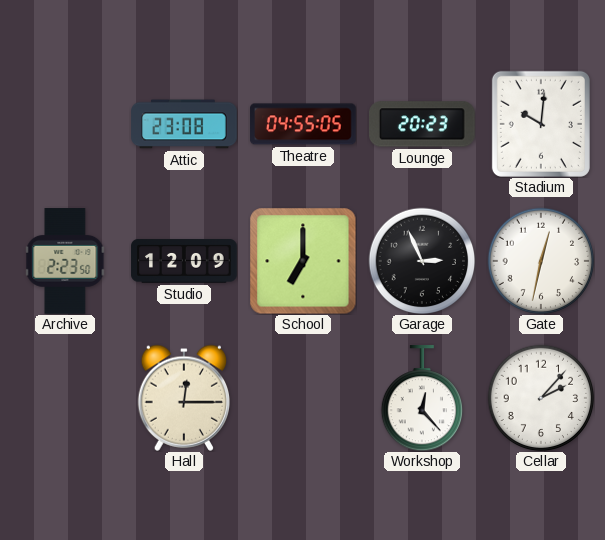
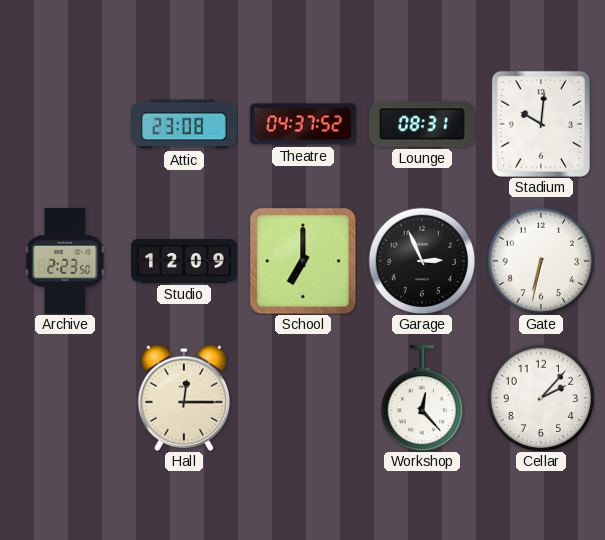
Theatre: 04:55 -> 04:37 (303, 124)
Lounge: 20:23 -> 08:31 (423, 124)
Gate: 12:32 -> 6:32 (541, 261)
